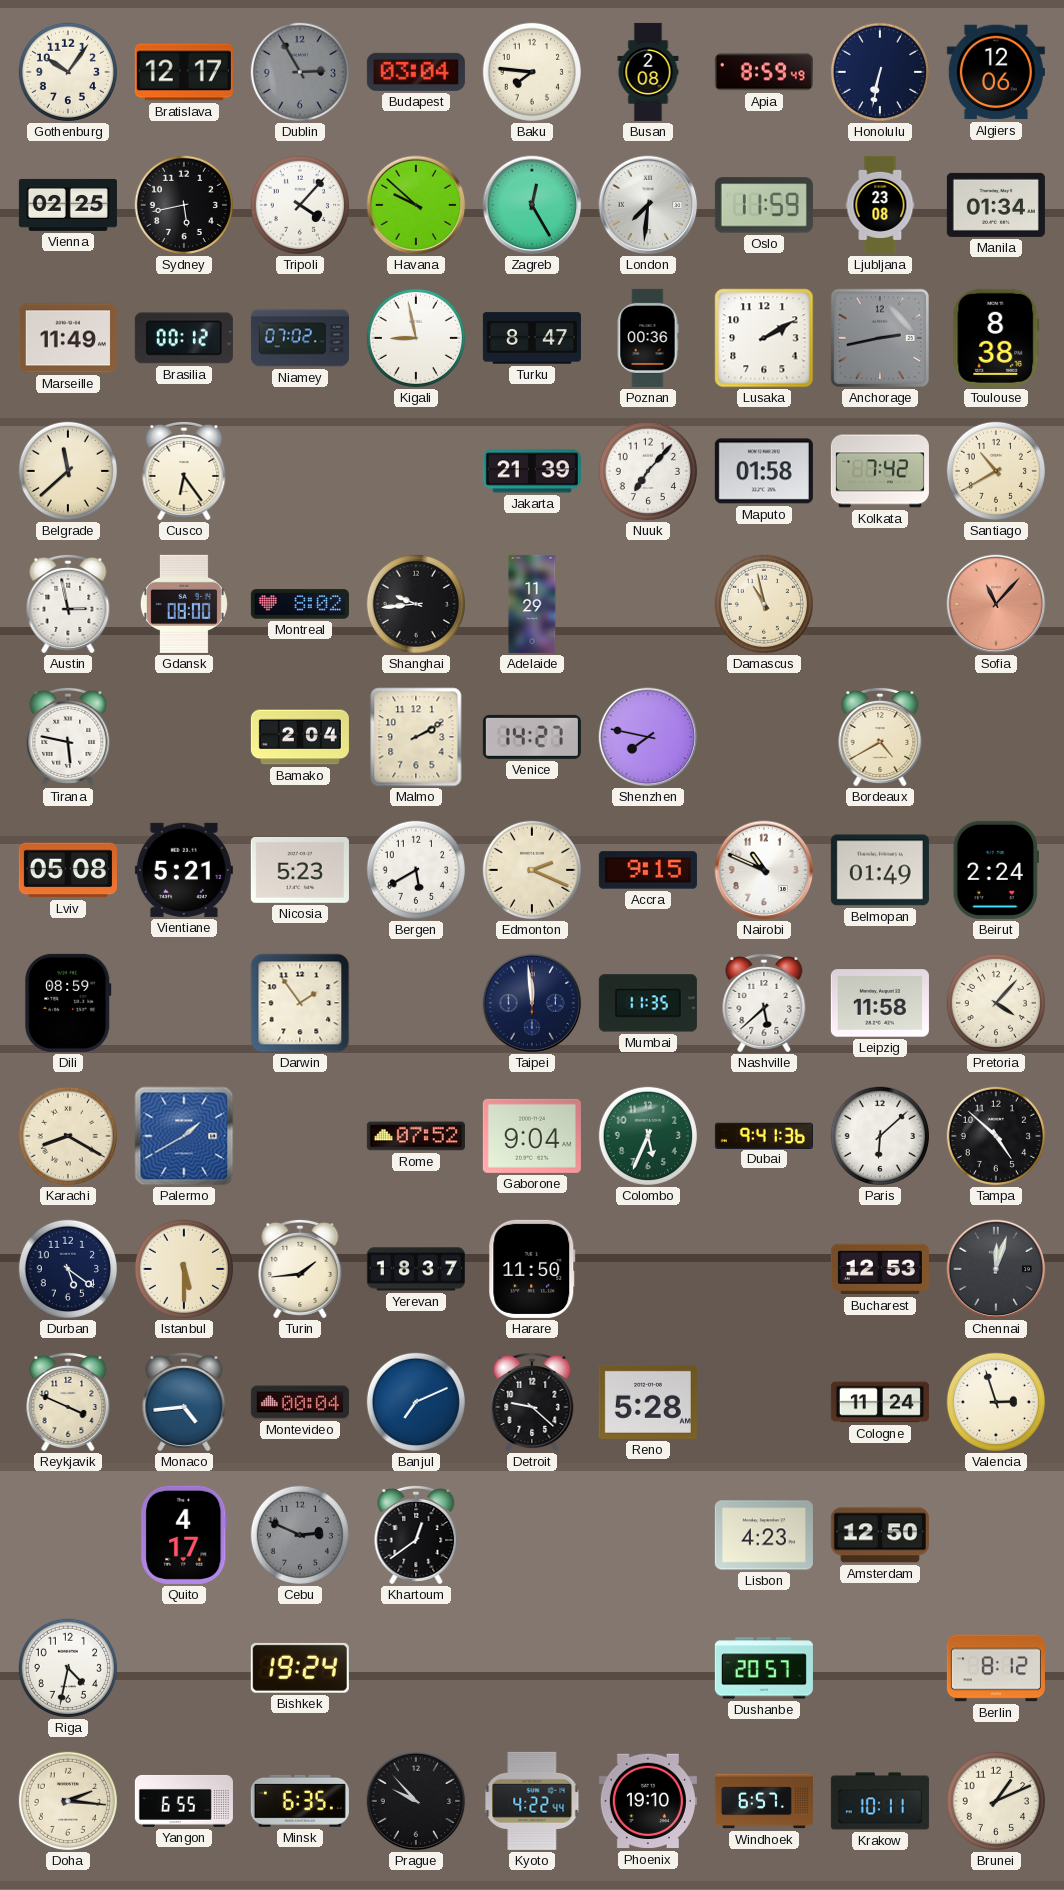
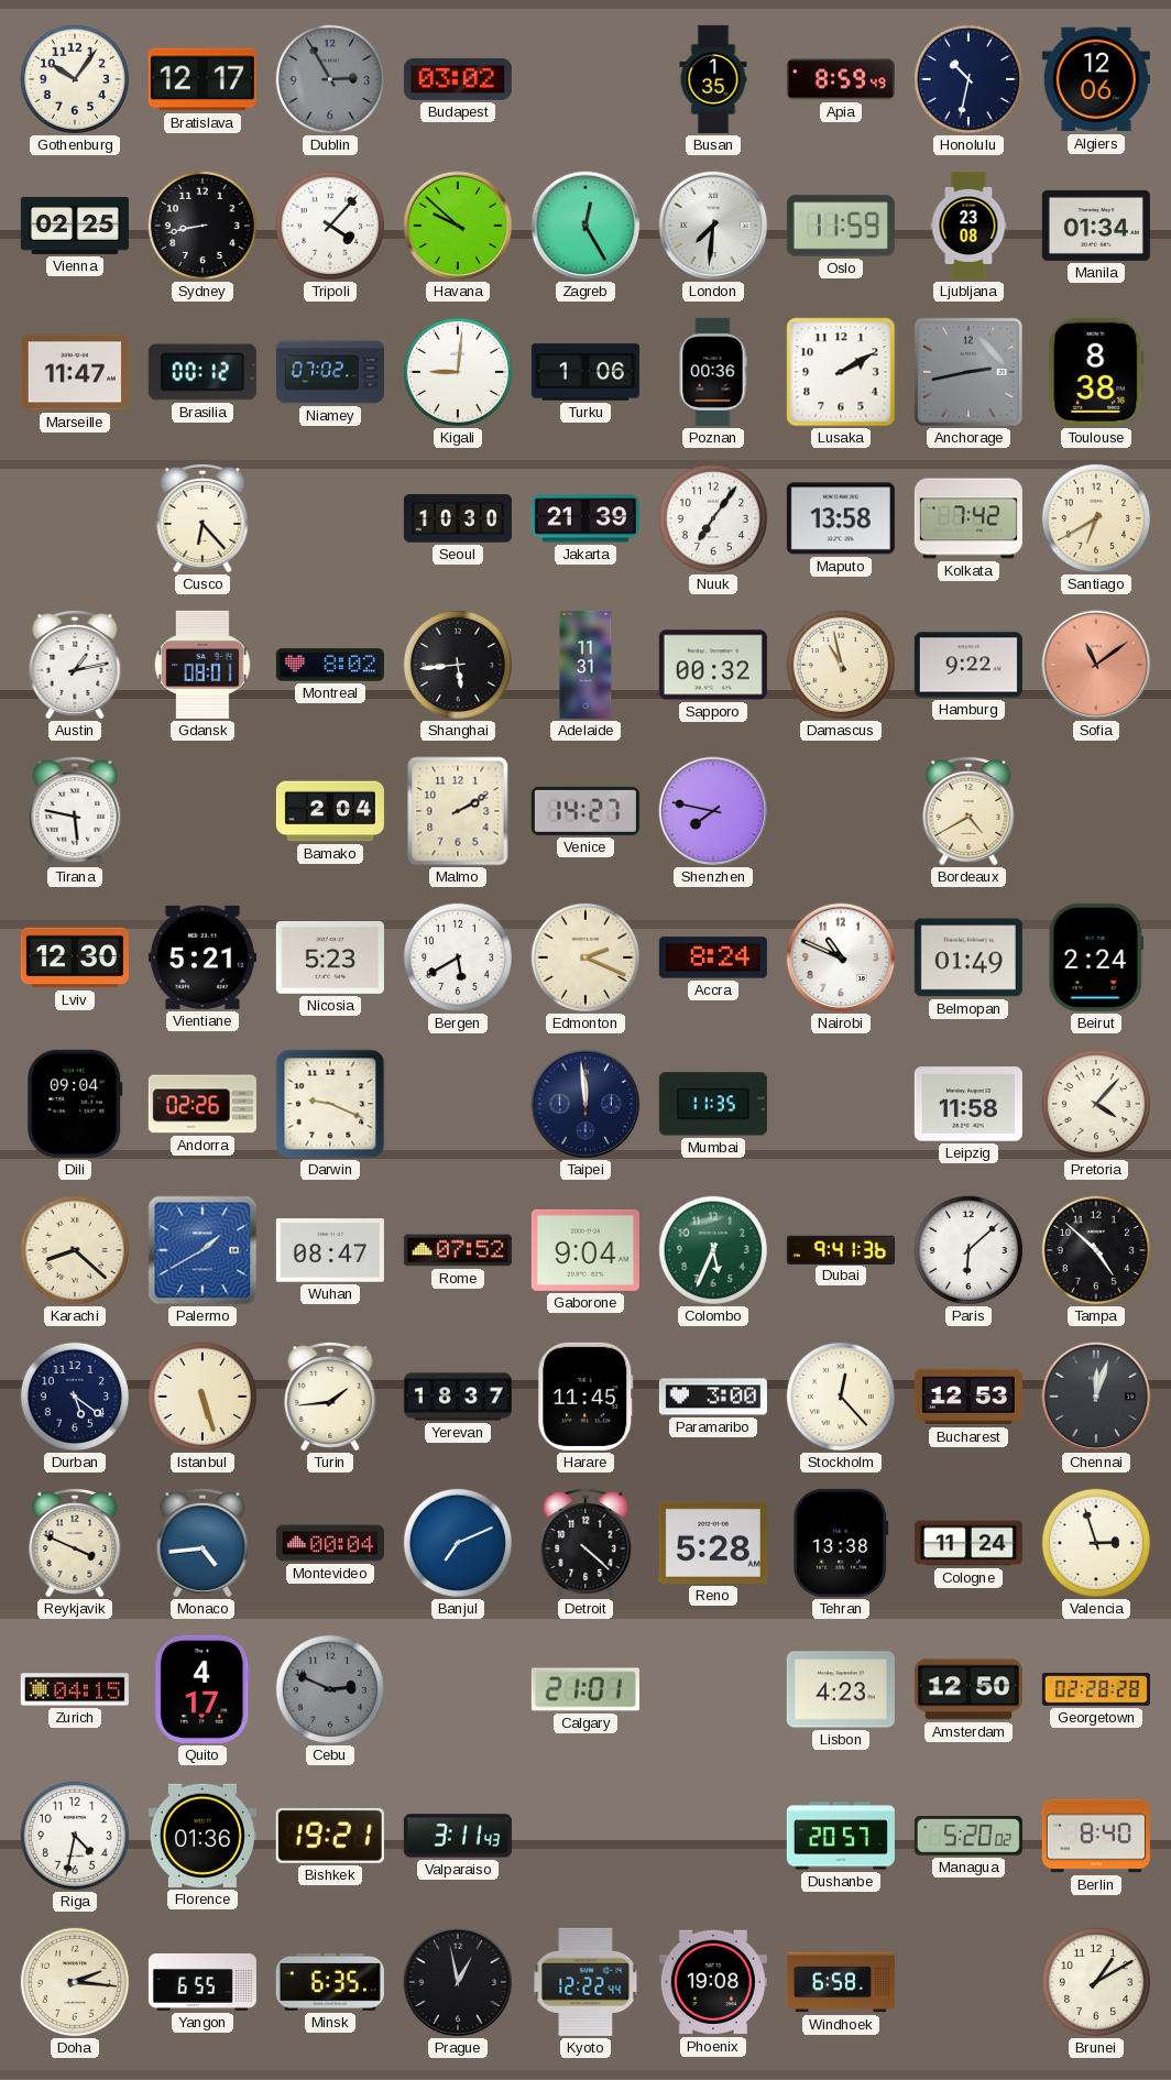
Budapest: 03:04 -> 03:02 (458, 79)
Baku: 7:46 -> none (532, 72)
Busan: 2:08 -> 1:35 (713, 79)
Honolulu: 6:32 -> 10:32 (968, 79)
Sydney: 5:43 -> 8:43 (203, 226)
Marseille: 11:49 -> 11:47 (75, 372)
Kigali: 8:58 -> 9:01 (458, 372)
Turku: 8:47 -> 1:06 (585, 372)
Belgrade: 11:38 -> none (68, 471)
Cusco: 6:24 -> 6:23 (203, 518)
Seoul: none -> 10:30 (458, 518)
Nuuk: 7:07 -> 7:06 (713, 518)
Maputo: 01:58 -> 13:58 (841, 518)
Santiago: 10:40 -> 6:40 (1096, 518)
Austin: 2:58 -> 1:13 (75, 665)
Gdansk: 08:00 -> 08:01 (203, 665)
Shanghai: 9:44 -> 5:44 (458, 665)
Adelaide: 11:29 -> 11:31 (585, 665)
Sapporo: none -> 00:32 (713, 665)
Hamburg: none -> 9:22 (968, 665)
Sofia: 11:07 -> 11:09 (1096, 665)
Lviv: 05:08 -> 12:30 (75, 957)
Accra: 9:15 -> 8:24 (713, 957)
Dili: 08:59 -> 09:04 (75, 1104)
Andorra: none -> 02:26 (203, 1104)
Darwin: 1:54 -> 9:19 (330, 1104)
Nashville: 5:38 -> none (764, 1003)
Karachi: 8:20 -> 8:22 (75, 1250)
Wuhan: none -> 08:47 (330, 1250)
Istanbul: 5:30 -> 5:27 (203, 1397)
Harare: 11:50 -> 11:45 (585, 1397)
Paramaribo: none -> 3:00 (713, 1397)
Stockholm: none -> 12:23 (841, 1397)
Detroit: 9:22 -> 4:22 (585, 1543)
Tehran: none -> 13:38 (841, 1543)
Zurich: none -> 04:15 (75, 1689)
Khartoum: 12:39 -> none (416, 1535)
Calgary: none -> 21:01 (585, 1689)
Georgetown: none -> 02:28 (1096, 1690)
Florence: none -> 01:36 (203, 1836)
Bishkek: 19:24 -> 19:21 (330, 1836)
Valparaiso: none -> 3:11 (458, 1836)
Managua: none -> 5:20 (968, 1837)
Berlin: 8:12 -> 8:40 (1096, 1836)
Prague: 9:53 -> 12:58 (458, 1982)
Kyoto: 4:22 -> 12:22 (585, 1982)
Phoenix: 19:10 -> 19:08 (713, 1982)
Windhoek: 6:57 -> 6:58 (841, 1982)
Krakow: 10:11 -> none (880, 1801)
Brunei: 1:11 -> 1:10 (1096, 1982)
